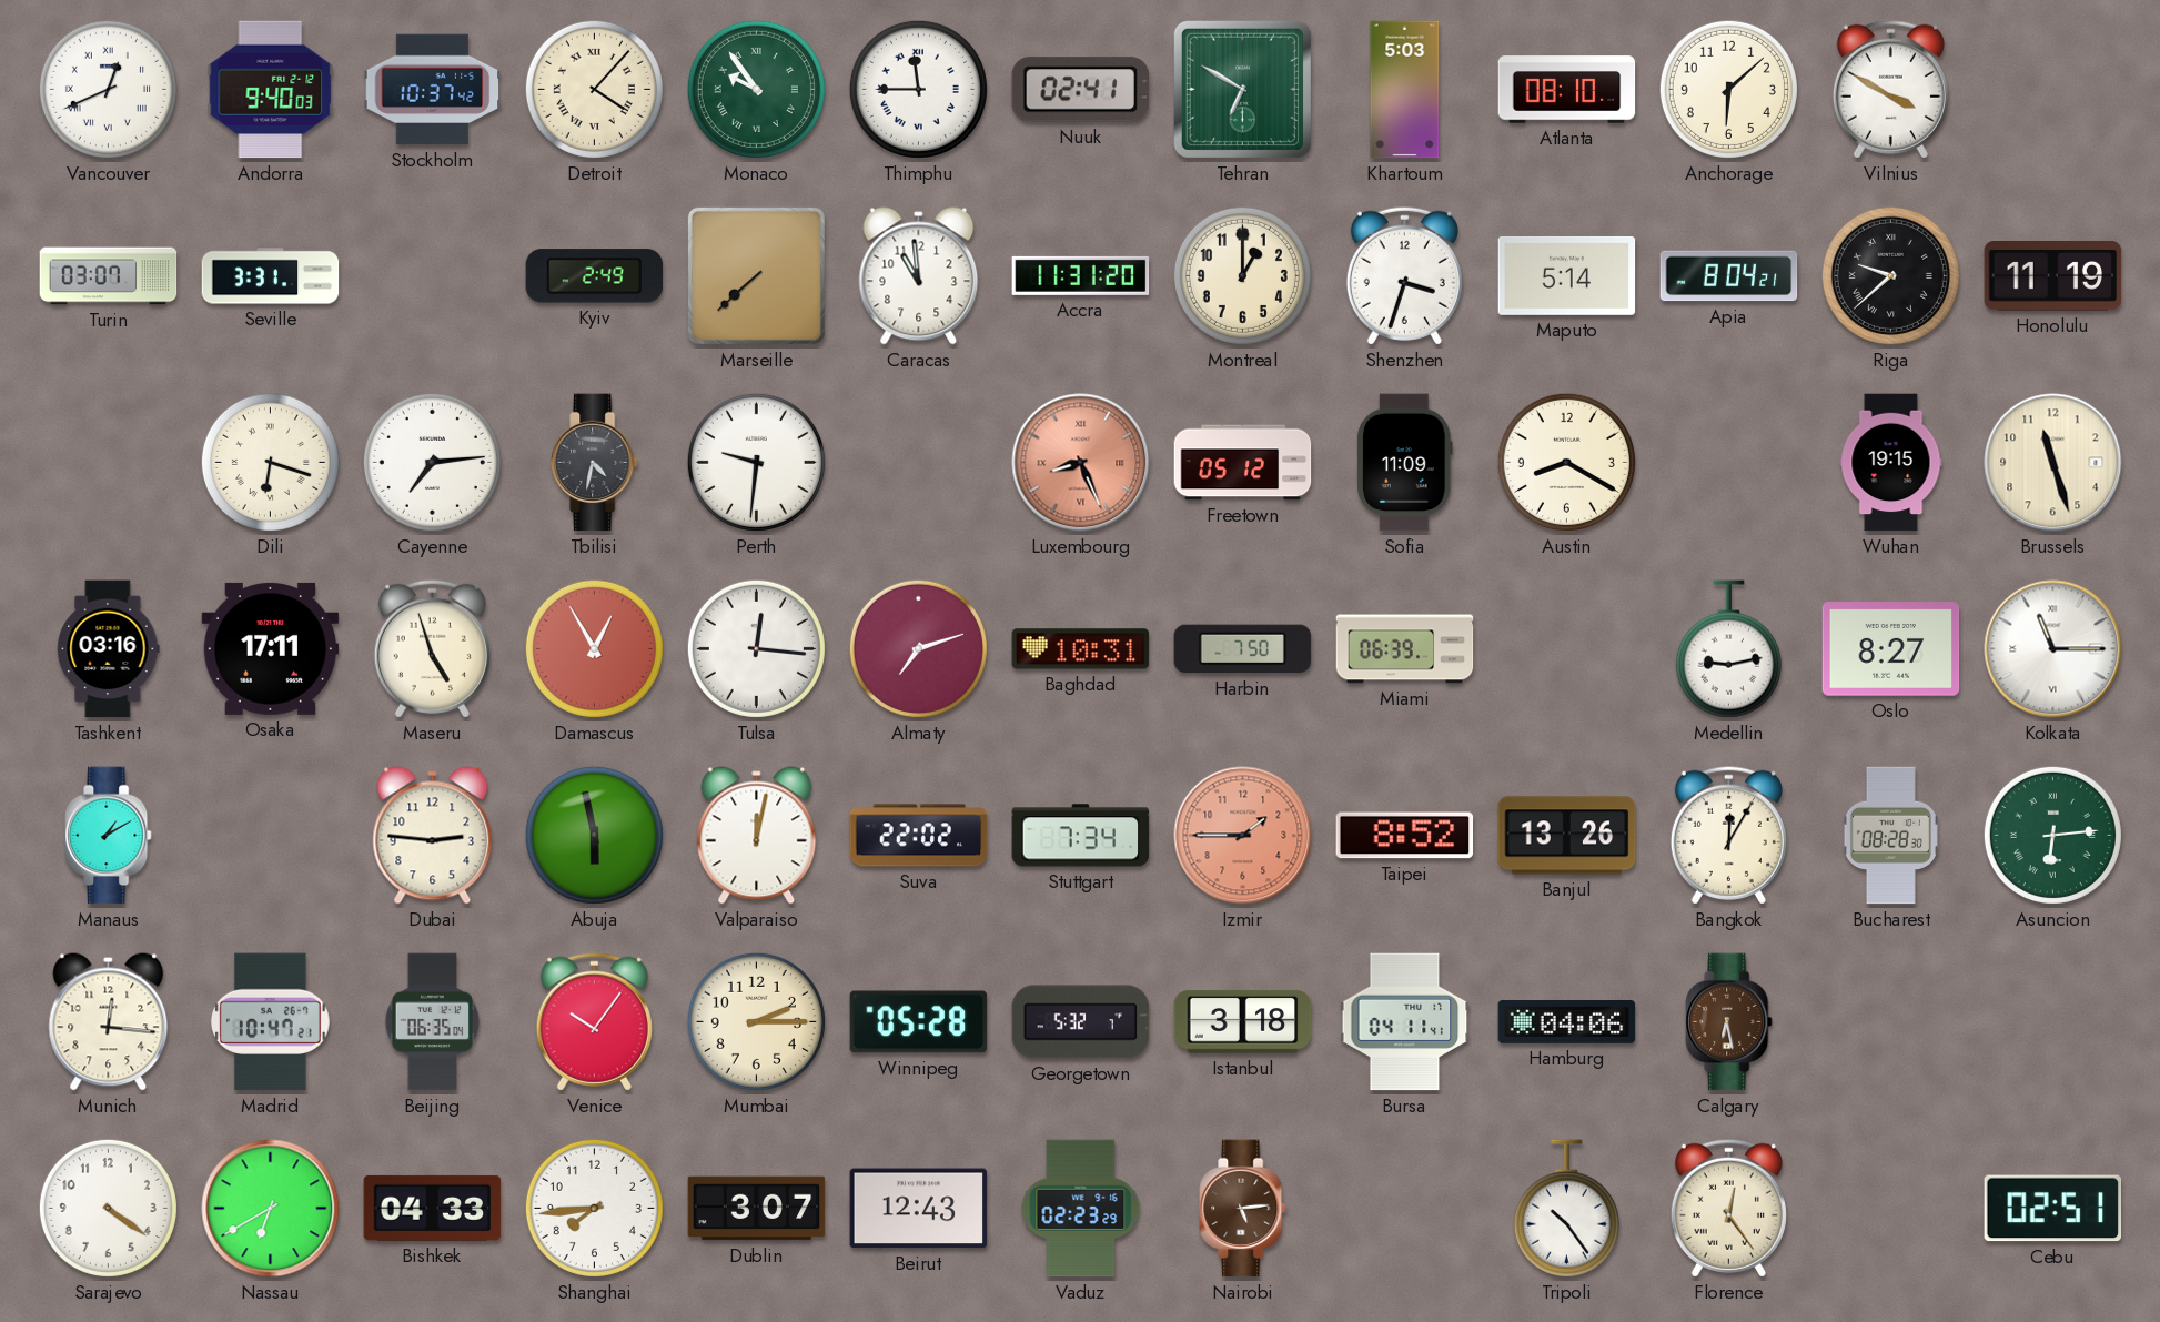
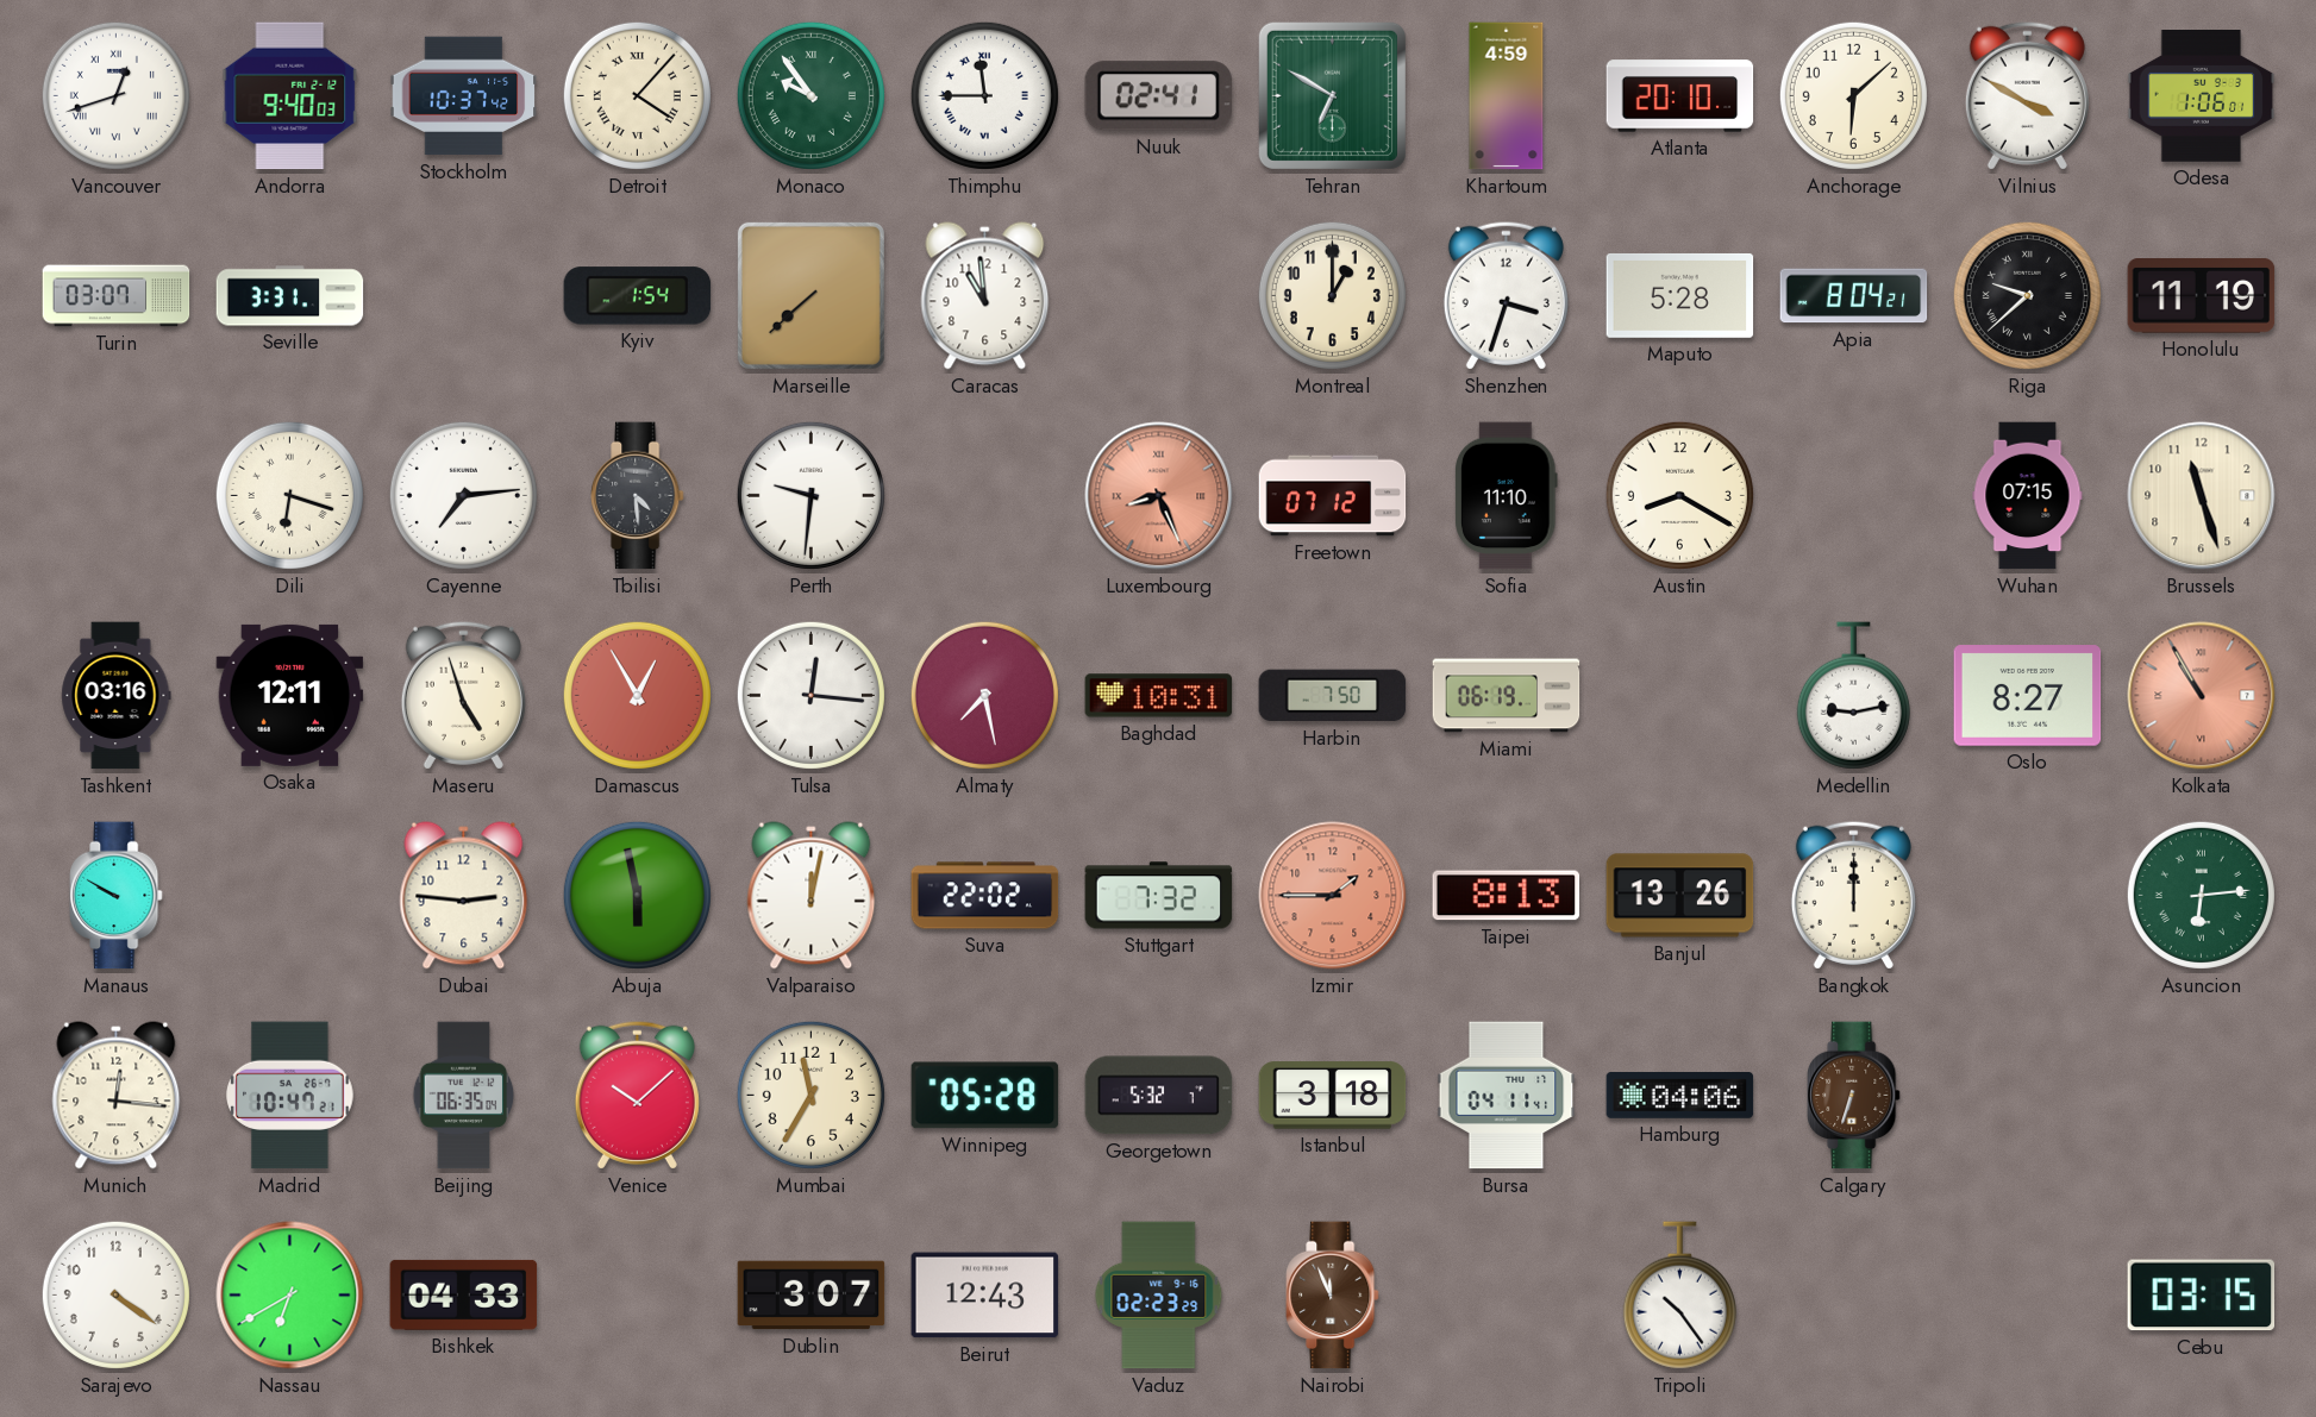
Vancouver: 12:41 -> 12:42 (115, 95)
Khartoum: 5:03 -> 4:59 (1507, 96)
Atlanta: 08:10 -> 20:10 (1680, 96)
Odesa: none -> 1:06 (2202, 96)
Kyiv: 2:49 -> 1:54 (638, 296)
Accra: 11:31 -> none (1081, 275)
Maputo: 5:14 -> 5:28 (1680, 295)
Tbilisi: 4:32 -> 4:29 (638, 496)
Freetown: 05:12 -> 07:12 (1333, 496)
Sofia: 11:09 -> 11:10 (1507, 496)
Wuhan: 19:15 -> 07:15 (2028, 496)
Osaka: 17:11 -> 12:11 (290, 695)
Almaty: 7:12 -> 7:28 (984, 695)
Miami: 06:39 -> 06:19 (1507, 696)
Kolkata: 11:15 -> 10:55 (2202, 696)
Kolkata dial: white -> salmon (2202, 696)
Manaus: 1:10 -> 9:50 (117, 896)
Stuttgart: 7:34 -> 7:32 (1159, 896)
Taipei: 8:52 -> 8:13 (1507, 896)
Bangkok: 12:05 -> 12:00 (1853, 895)
Bucharest: 08:28 -> none (1890, 836)
Venice: 10:06 -> 10:08 (637, 1095)
Mumbai: 2:15 -> 11:35 (810, 1095)
Calgary: 6:28 -> 6:33 (1854, 1096)
Shanghai: 7:44 -> none (594, 1208)
Nairobi: 5:14 -> 11:56 (1333, 1296)
Florence: 12:24 -> none (1728, 1208)
Cebu: 02:51 -> 03:15 (2202, 1296)
